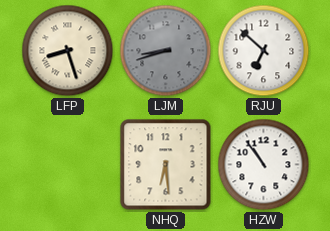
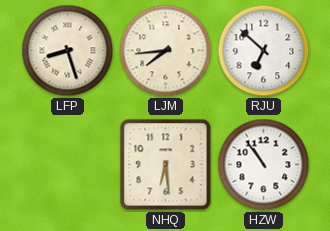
LJM: 8:42 -> 7:44 (166, 51)
LJM dial: grey -> cream (166, 51)
